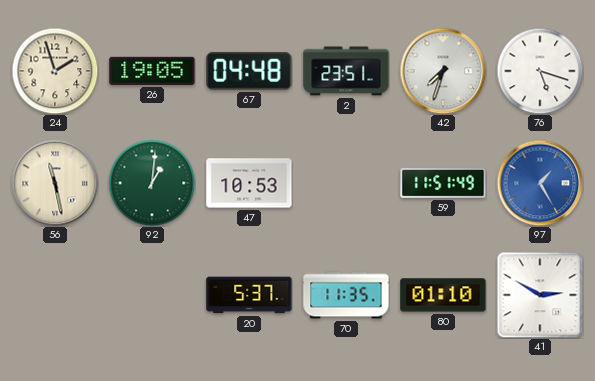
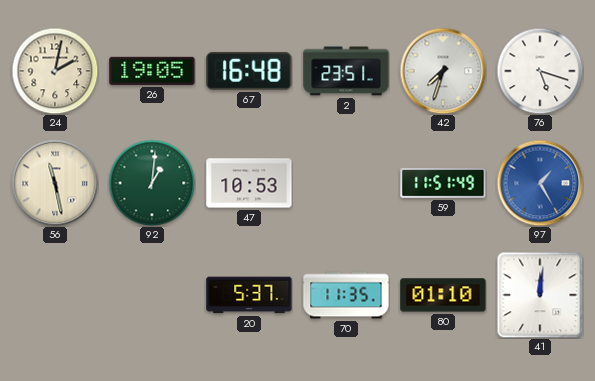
24: 1:57 -> 2:02 (55, 71)
67: 04:48 -> 16:48 (249, 71)
41: 2:50 -> 12:01 (540, 295)
